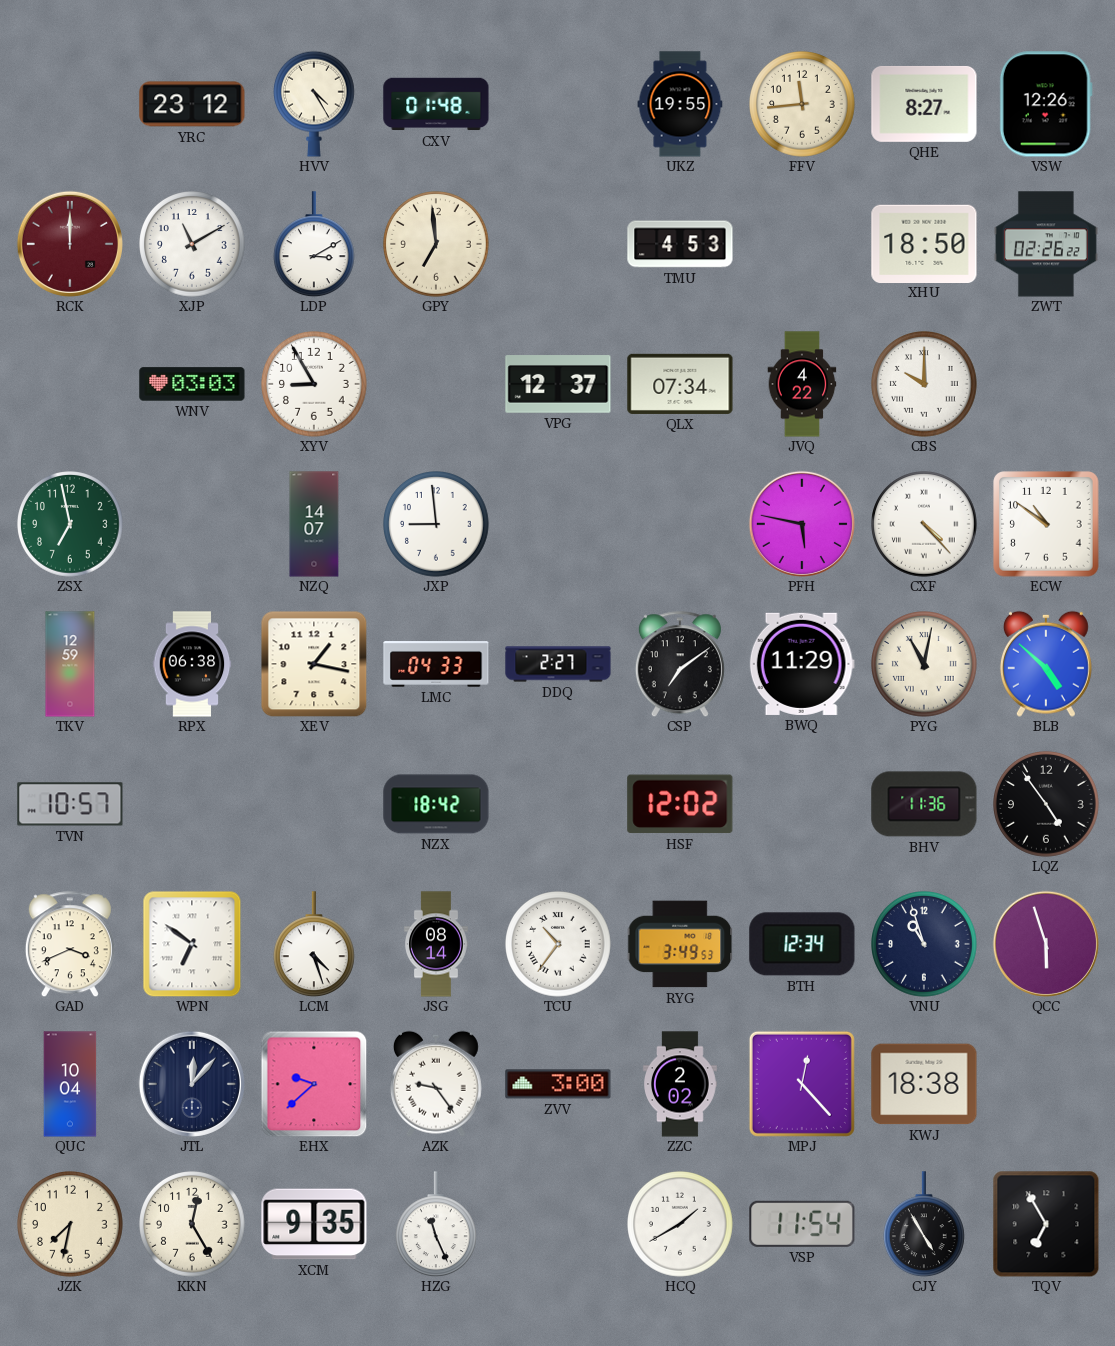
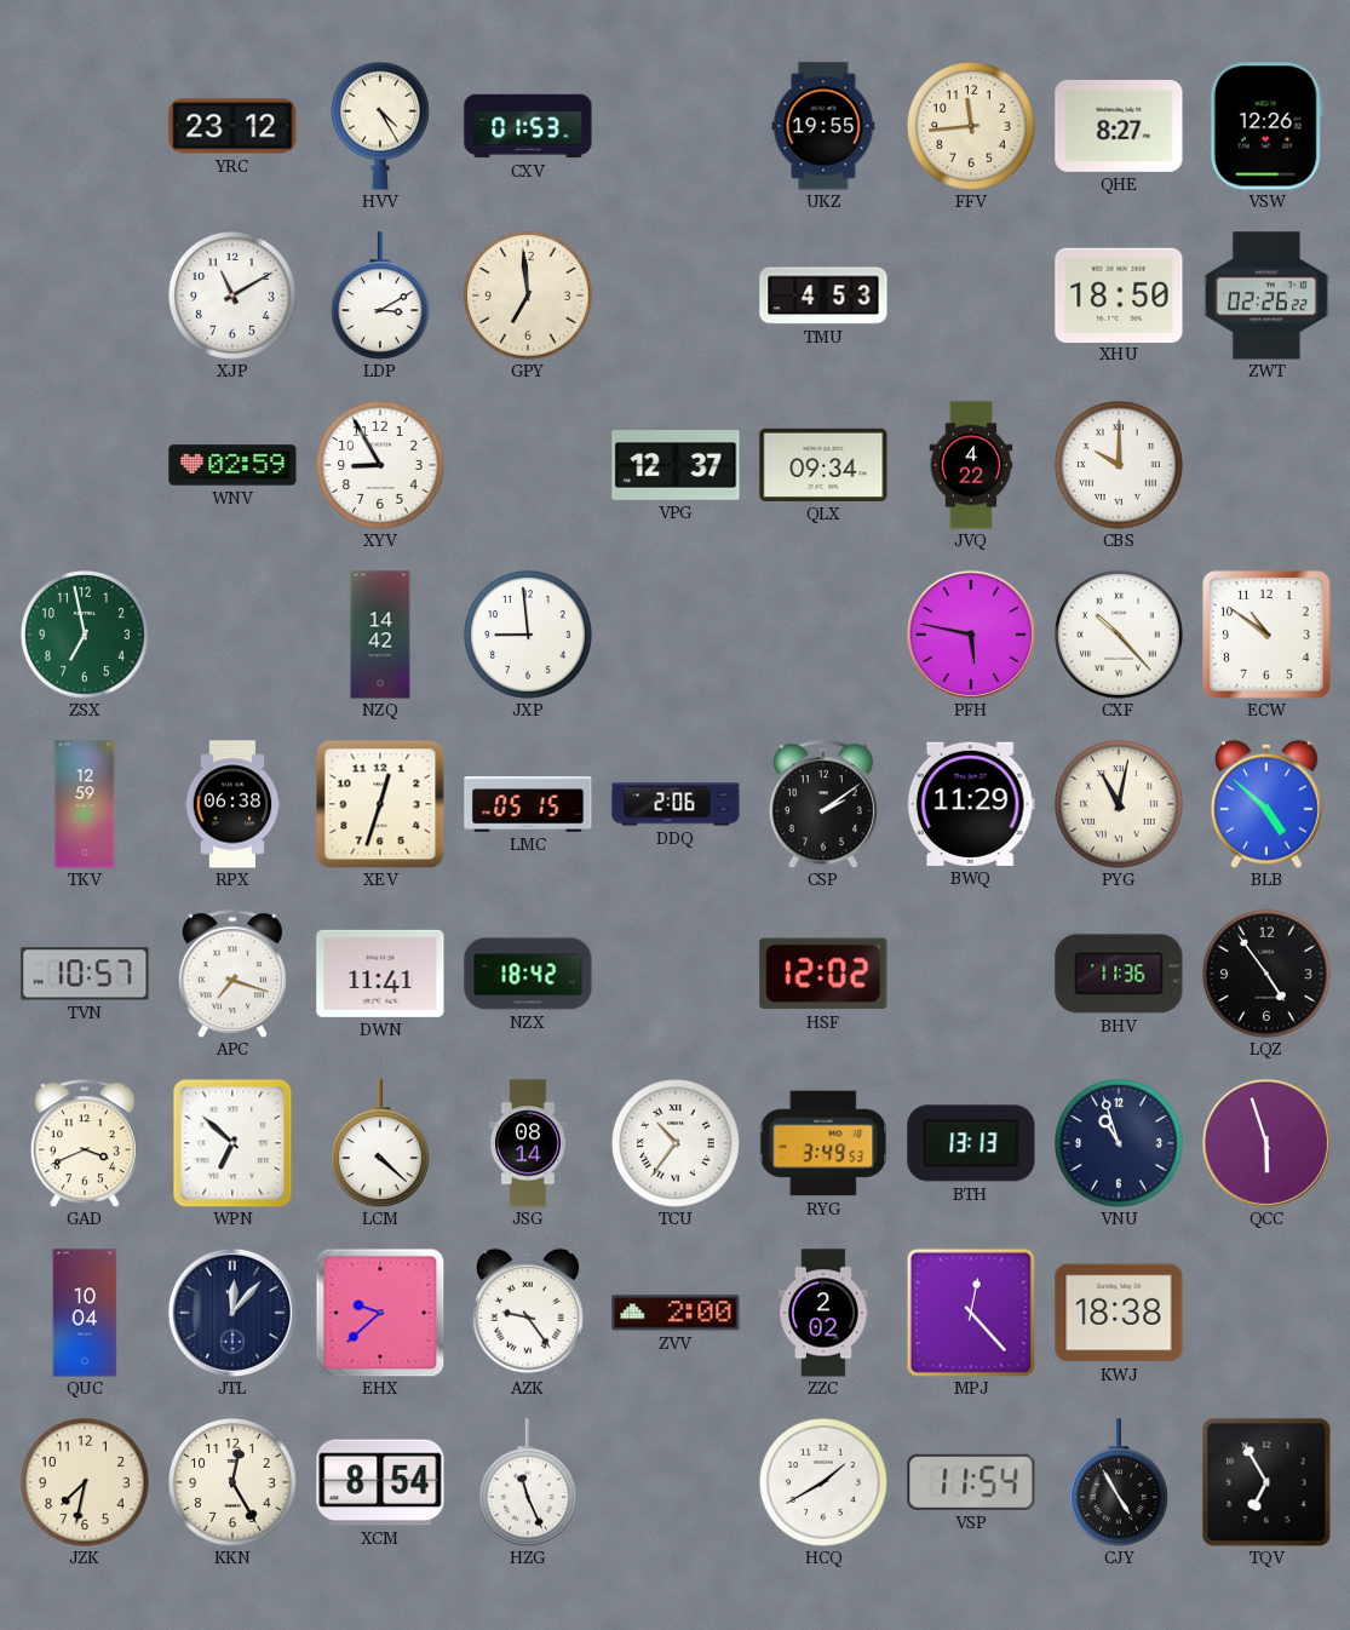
CXV: 01:48 -> 01:53 (528, 126)
RCK: 12:00 -> none (70, 244)
WNV: 03:03 -> 02:59 (232, 465)
QLX: 07:34 -> 09:34 (823, 465)
NZQ: 14:07 -> 14:42 (380, 635)
CXF: 4:23 -> 10:23 (1120, 636)
XEV: 1:17 -> 12:33 (380, 804)
LMC: 04:33 -> 05:15 (528, 804)
DDQ: 2:27 -> 2:06 (676, 804)
CSP: 7:09 -> 2:09 (823, 804)
APC: none -> 7:18 (232, 974)
DWN: none -> 11:41 (380, 974)
WPN: 6:51 -> 6:52 (232, 1143)
LCM: 4:27 -> 4:22 (380, 1143)
BTH: 12:34 -> 13:13 (971, 1143)
ZVV: 3:00 -> 2:00 (676, 1313)
XCM: 9:35 -> 8:54 (380, 1482)
